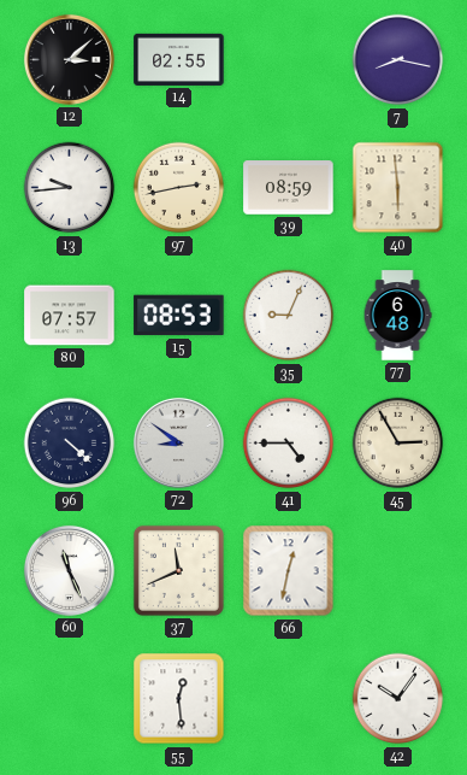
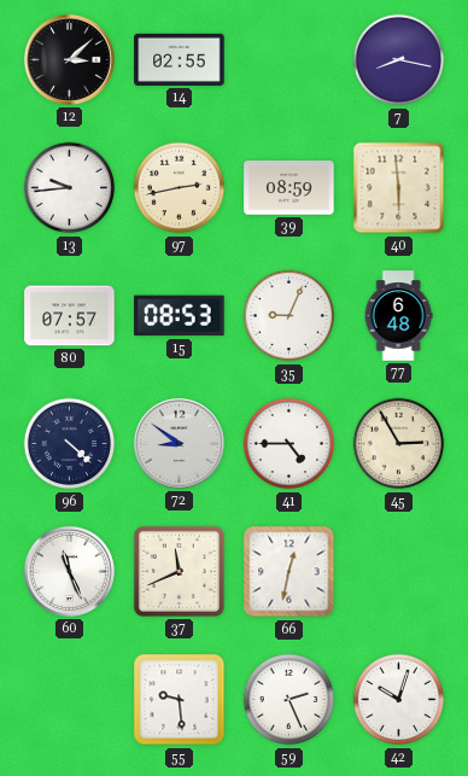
55: 12:29 -> 9:29 (180, 700)
59: none -> 2:26 (289, 700)
42: 10:06 -> 10:03 (399, 700)
